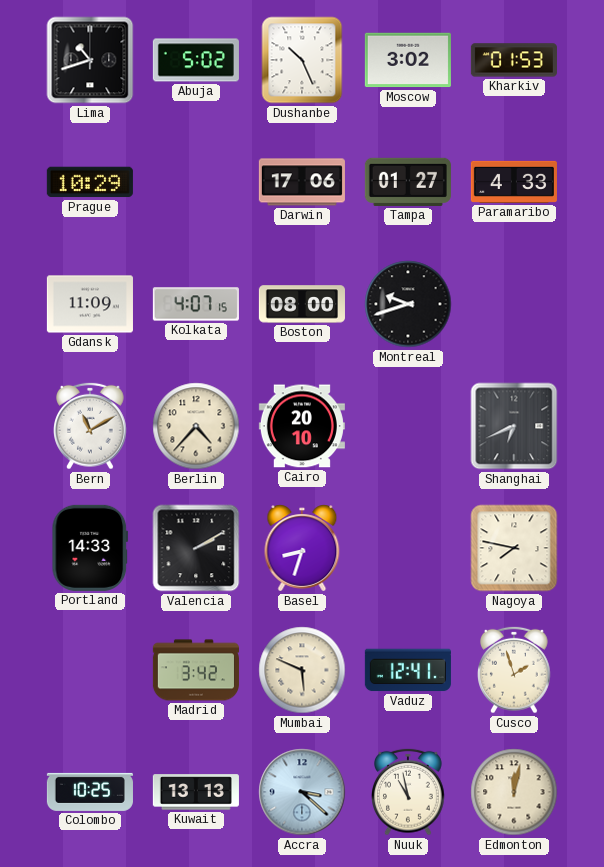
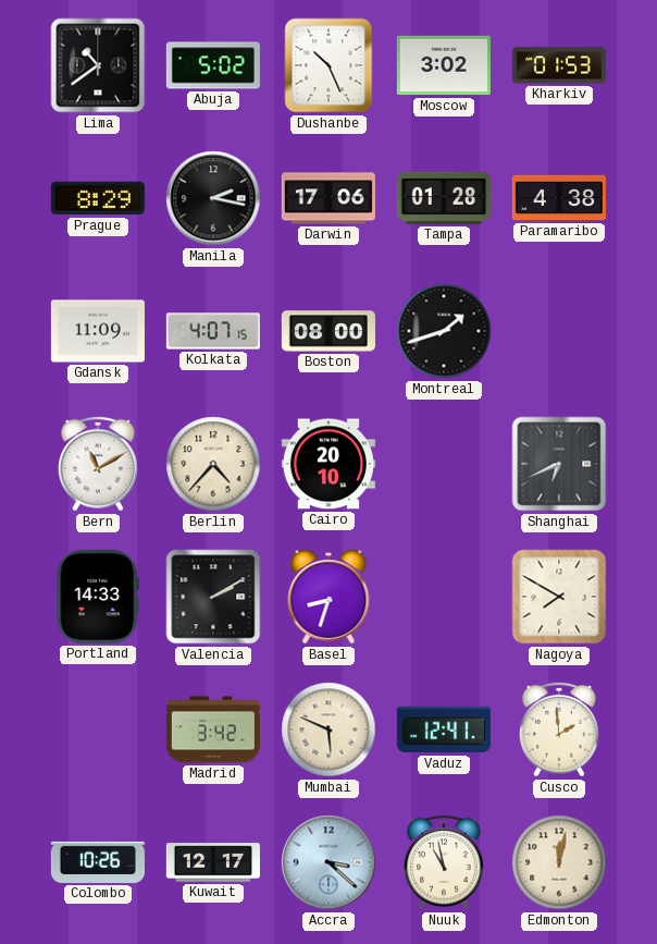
Lima: 10:42 -> 10:39 (98, 65)
Prague: 10:29 -> 8:29 (98, 198)
Manila: none -> 2:17 (213, 198)
Tampa: 01:27 -> 01:28 (444, 198)
Paramaribo: 4:33 -> 4:38 (559, 198)
Montreal: 9:42 -> 1:42 (444, 331)
Nagoya: 7:47 -> 7:50 (559, 597)
Cusco: 1:57 -> 1:59 (560, 730)
Colombo: 10:25 -> 10:26 (98, 862)
Kuwait: 13:13 -> 12:17 (213, 862)
